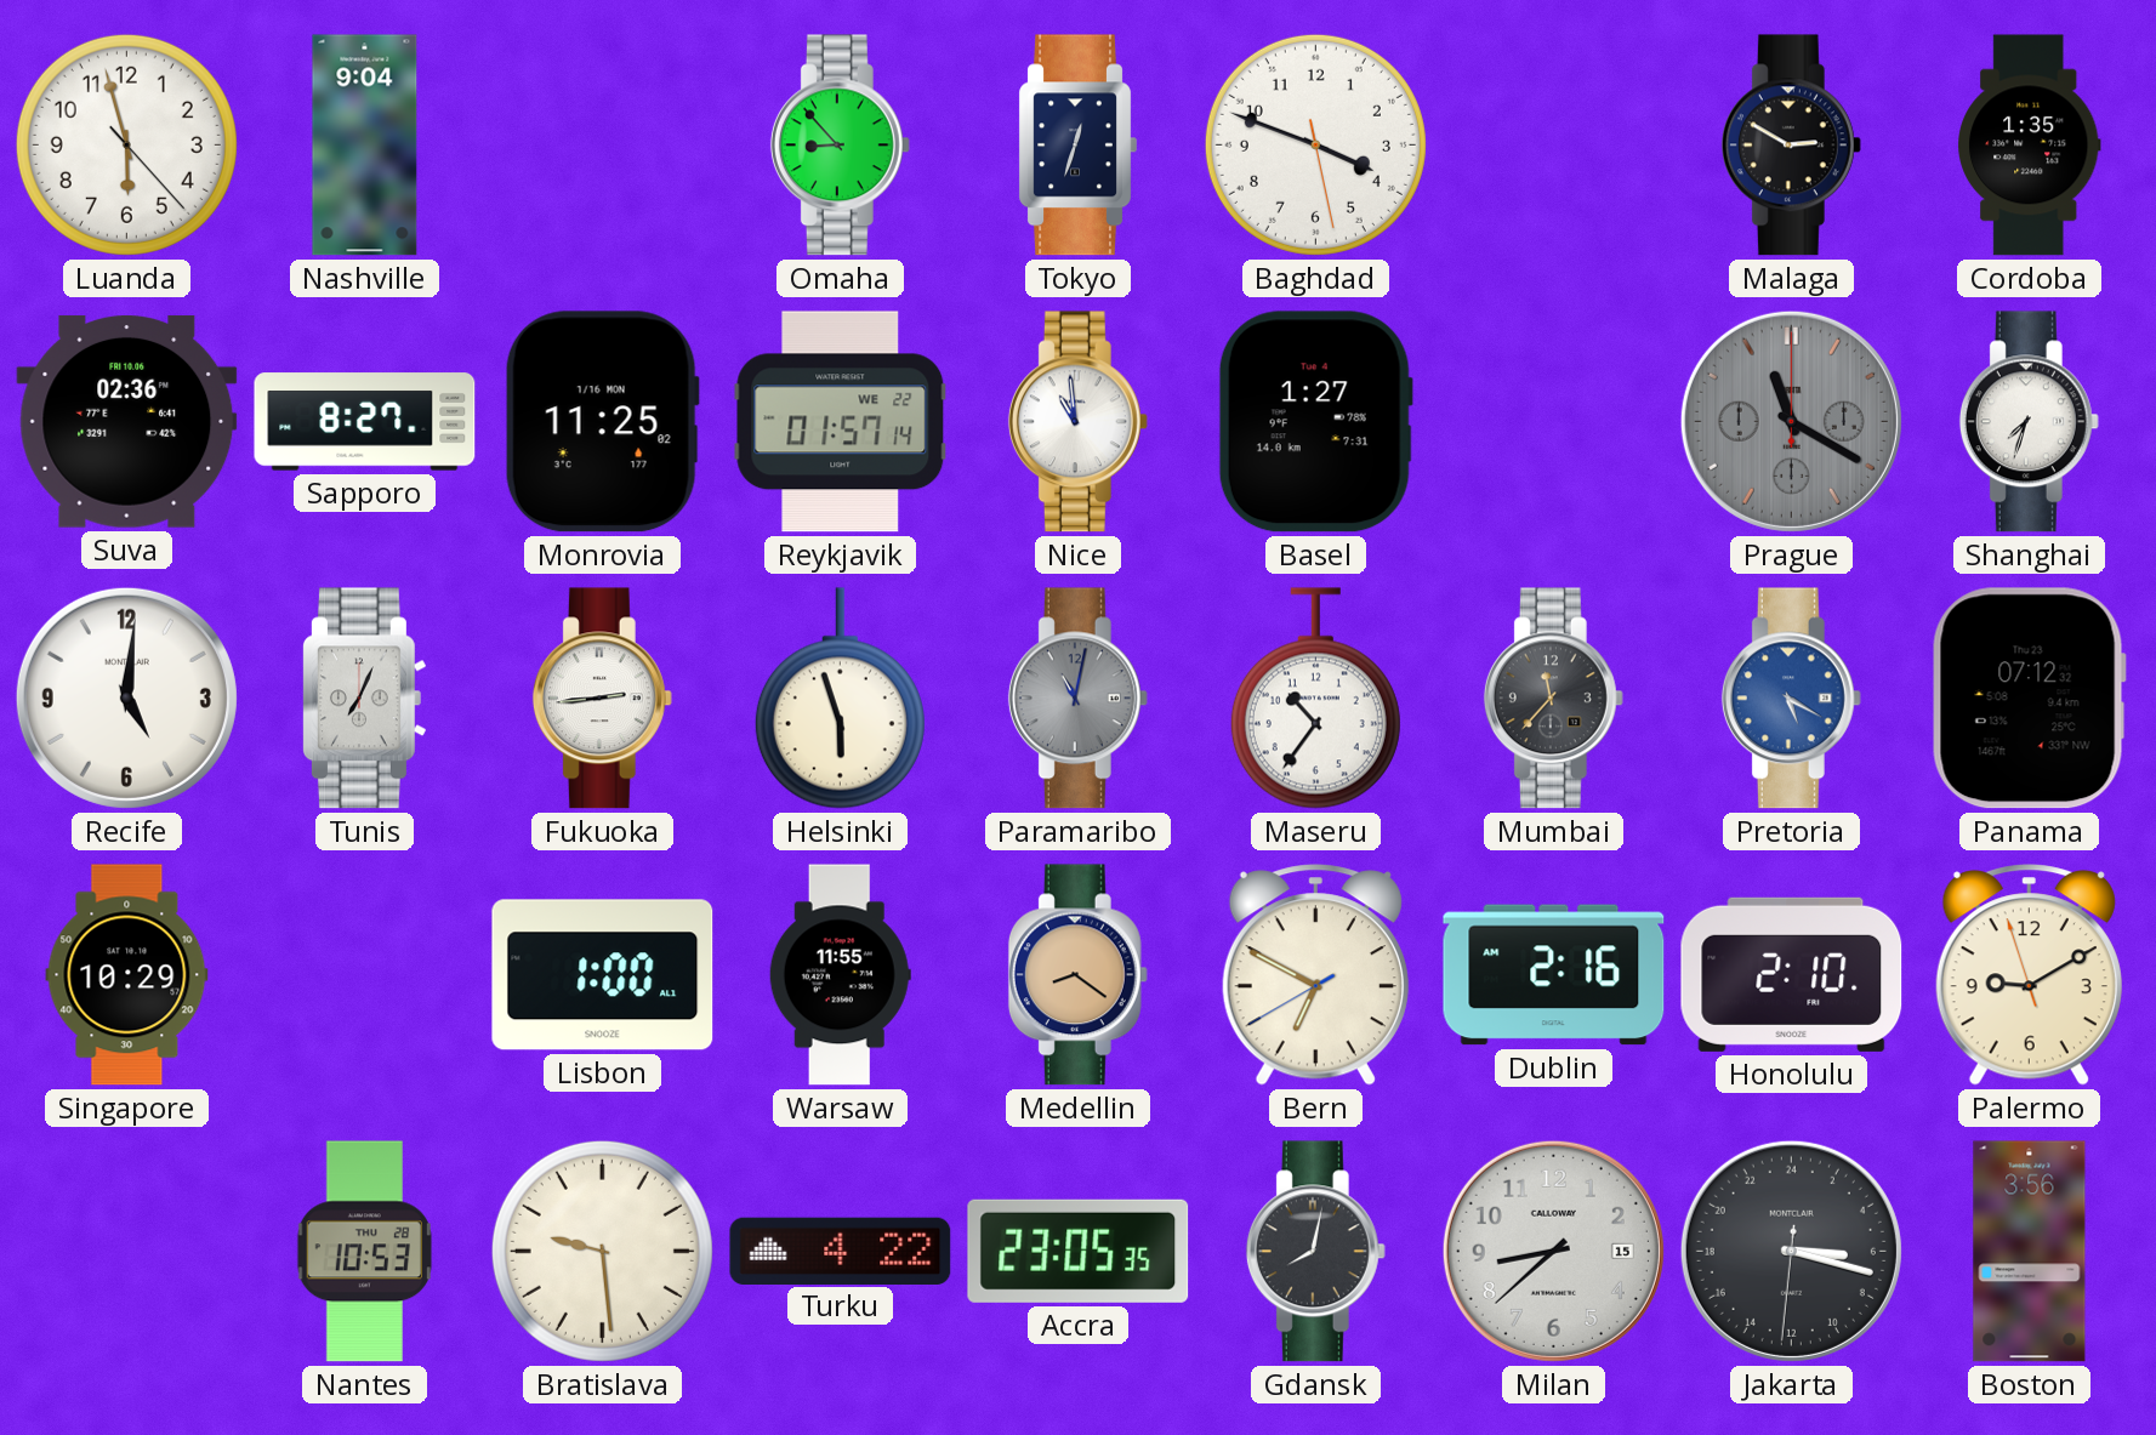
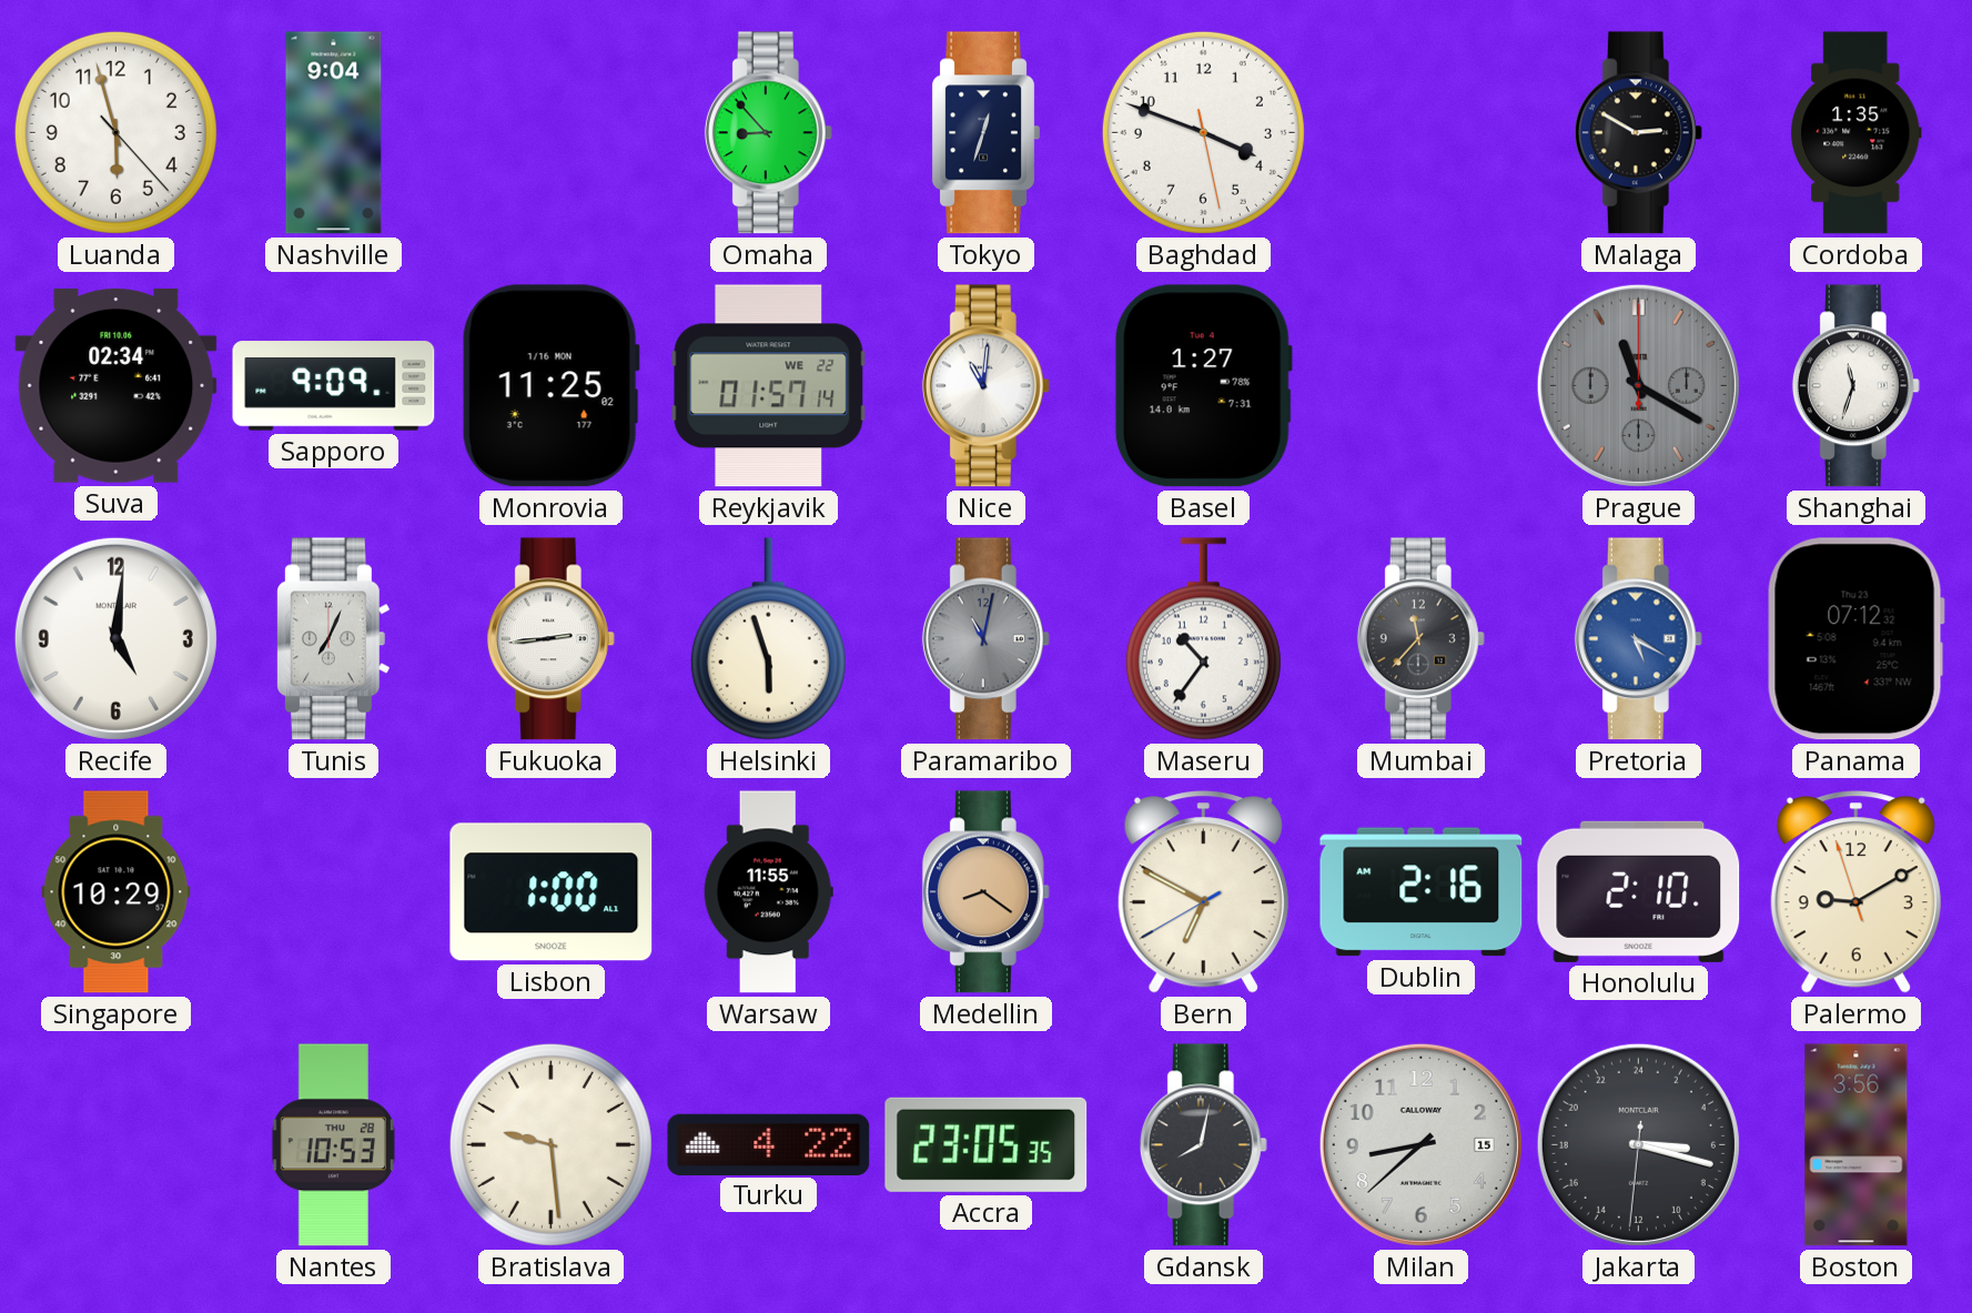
Suva: 02:36 -> 02:34 (117, 385)
Sapporo: 8:27 -> 9:09 (334, 386)
Nice: 10:59 -> 11:01 (985, 386)
Shanghai: 7:33 -> 11:33 (1855, 386)
